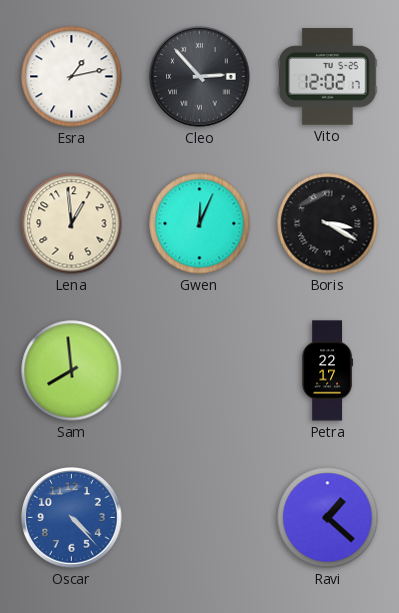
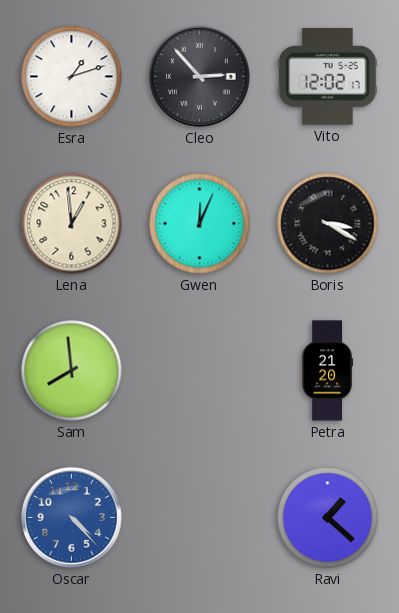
Esra: 1:13 -> 1:12 (72, 77)
Petra: 22:17 -> 21:20 (327, 371)
